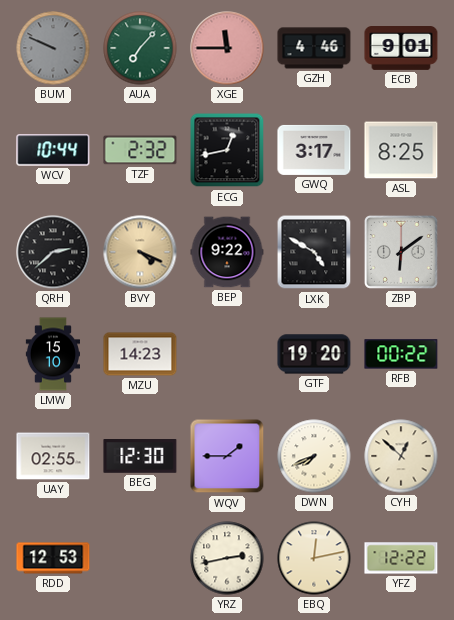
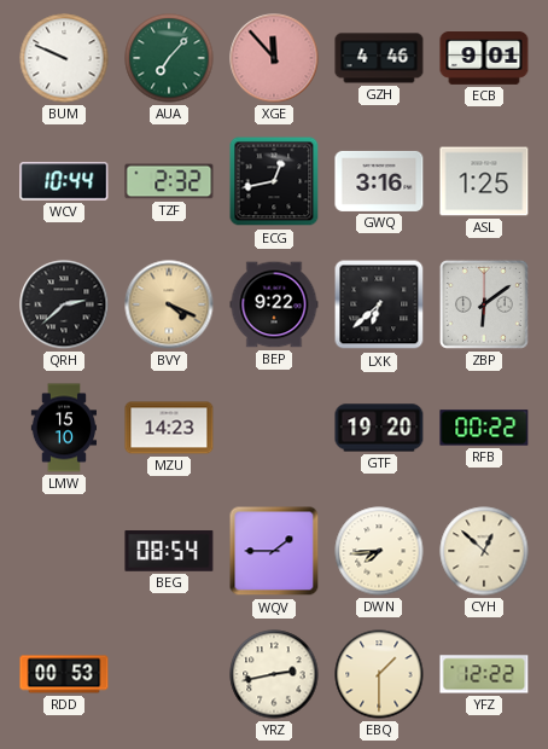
BUM dial: grey -> white (64, 58)
XGE: 11:45 -> 11:53 (274, 58)
GWQ: 3:17 -> 3:16 (379, 181)
ASL: 8:25 -> 1:25 (484, 181)
LXK: 4:50 -> 6:38 (379, 304)
UAY: 02:55 -> none (53, 456)
BEG: 12:30 -> 08:54 (169, 552)
DWN: 7:41 -> 7:44 (379, 551)
RDD: 12:53 -> 00:53 (64, 674)
EBQ: 12:13 -> 1:30 (379, 674)
